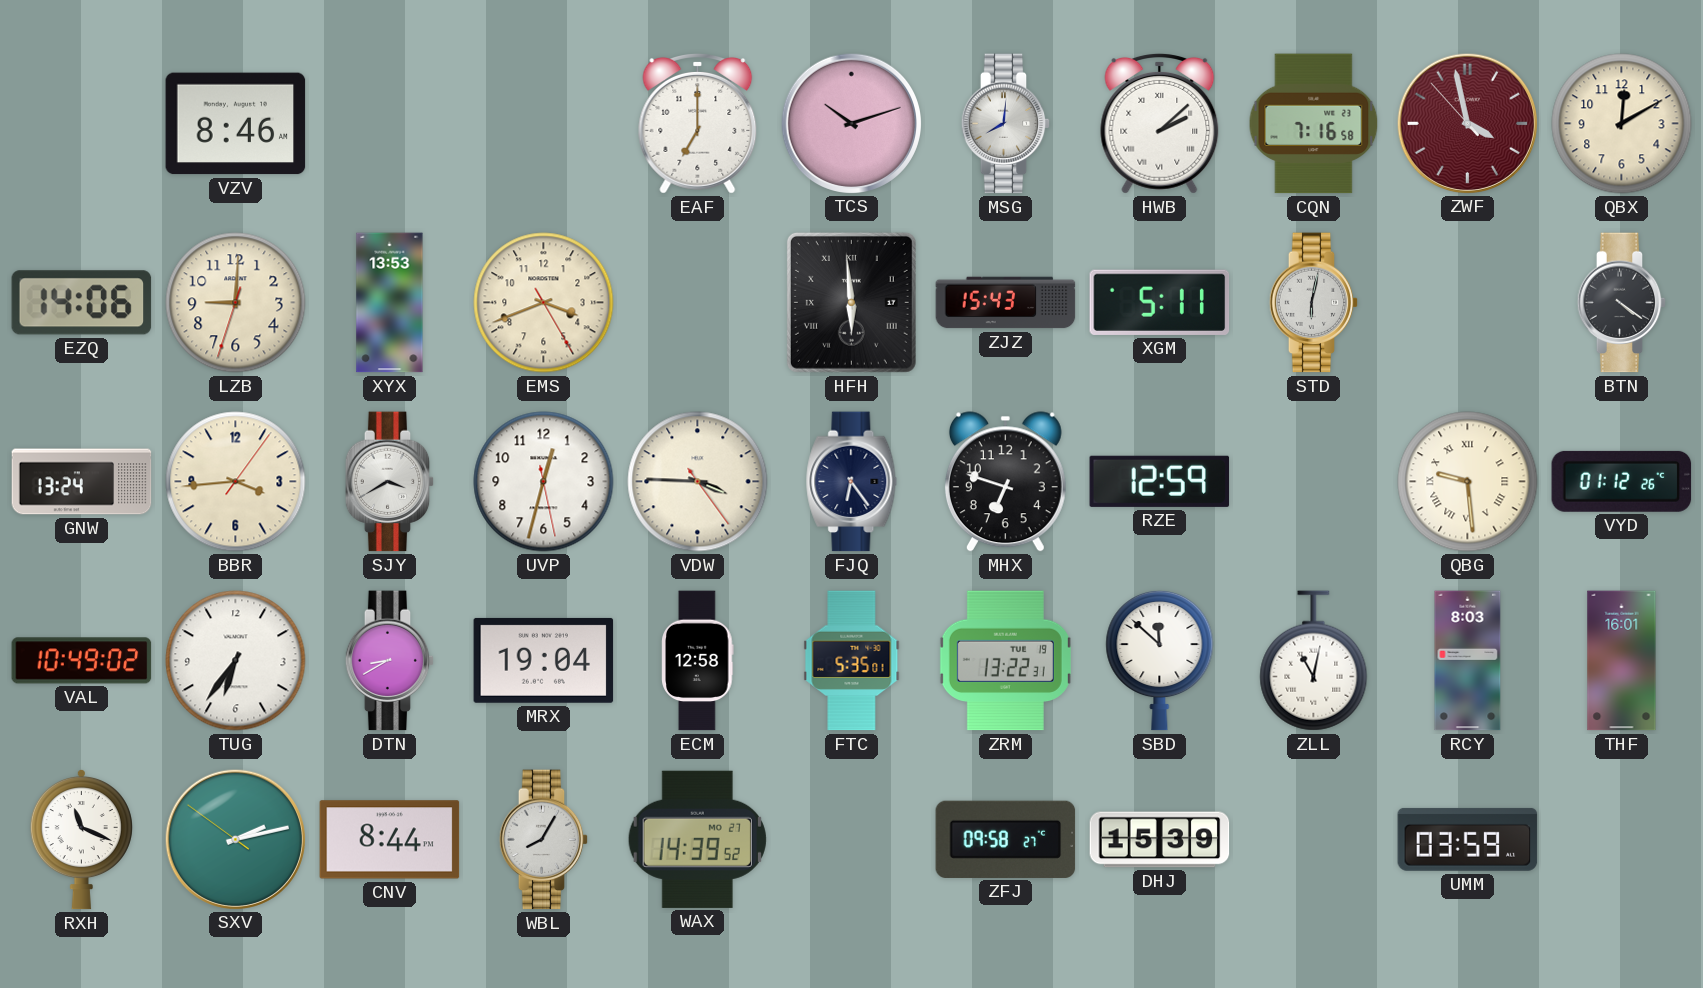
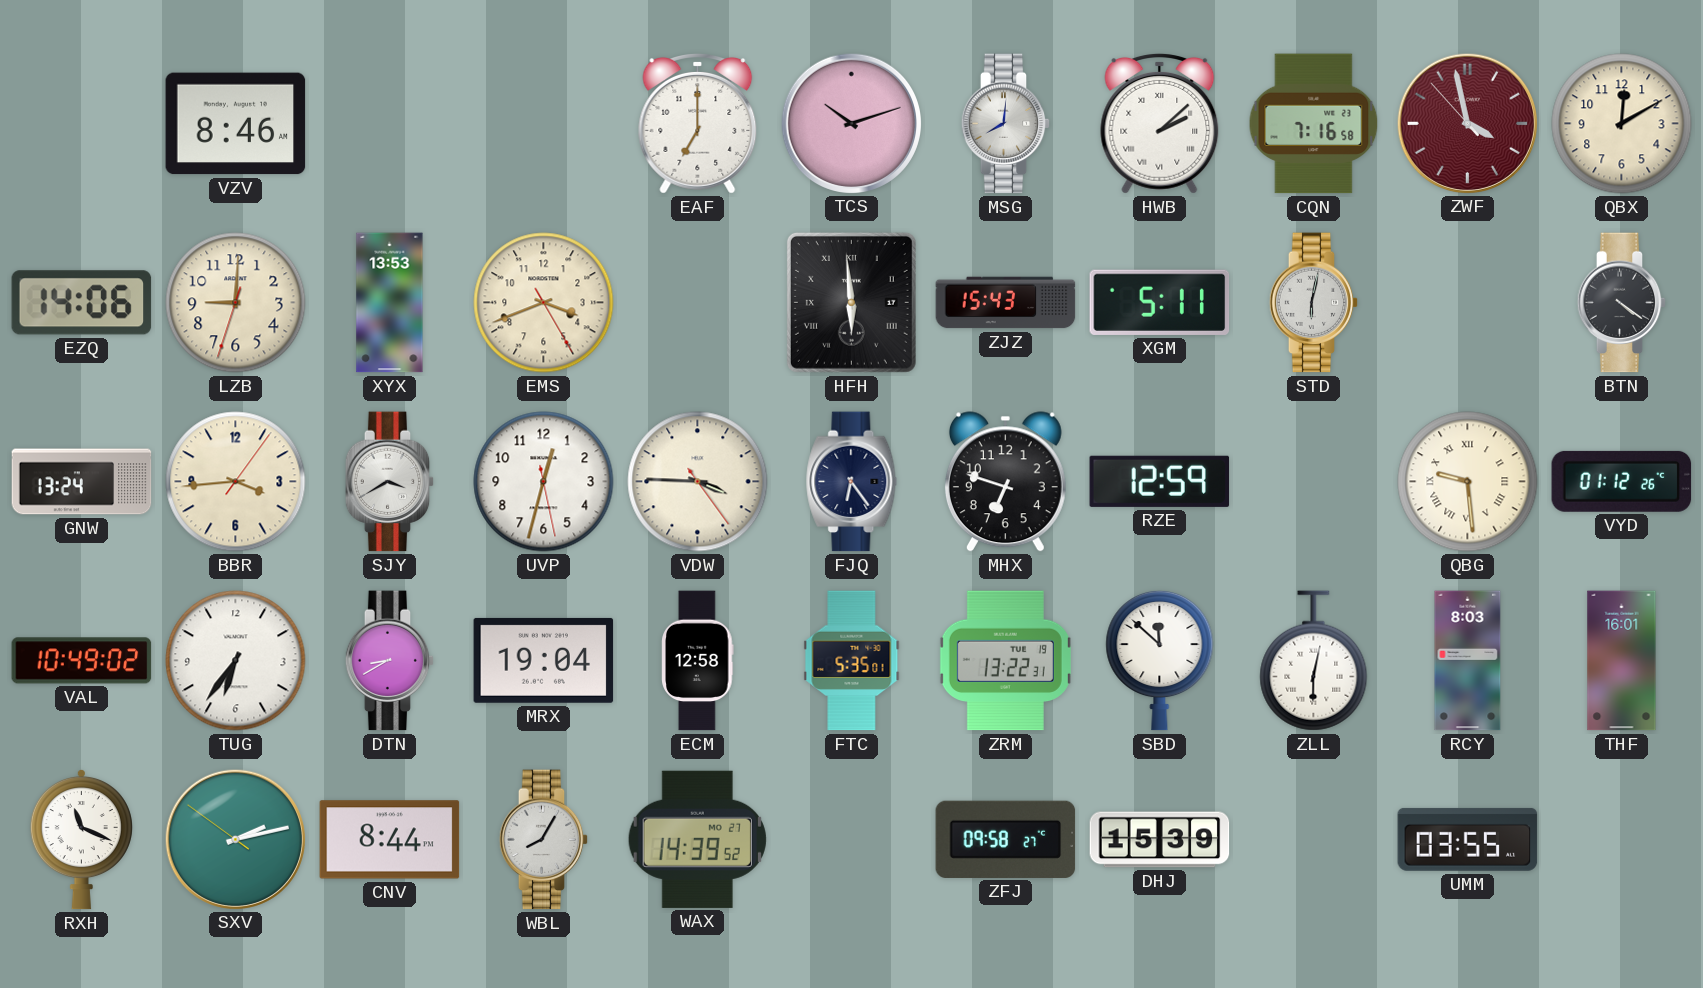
ZLL: 11:02 -> 6:02 (1314, 661)
UMM: 03:59 -> 03:55 (1468, 839)
